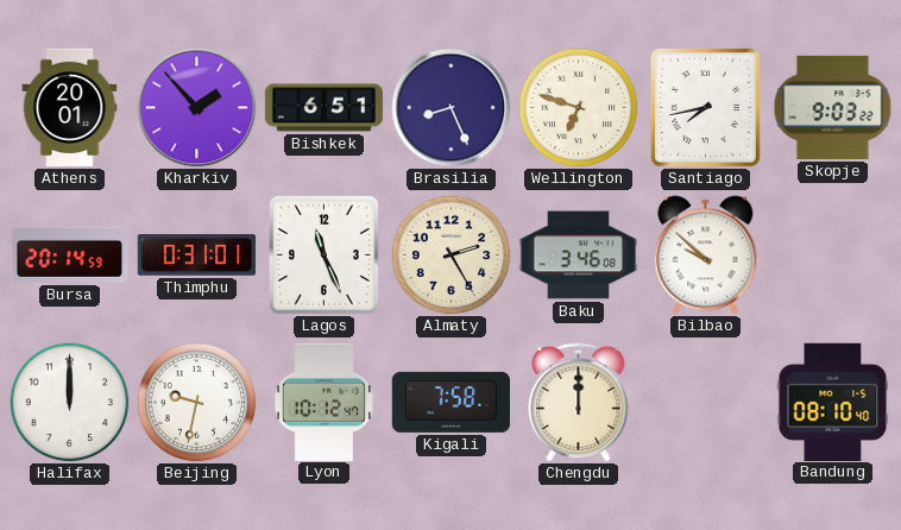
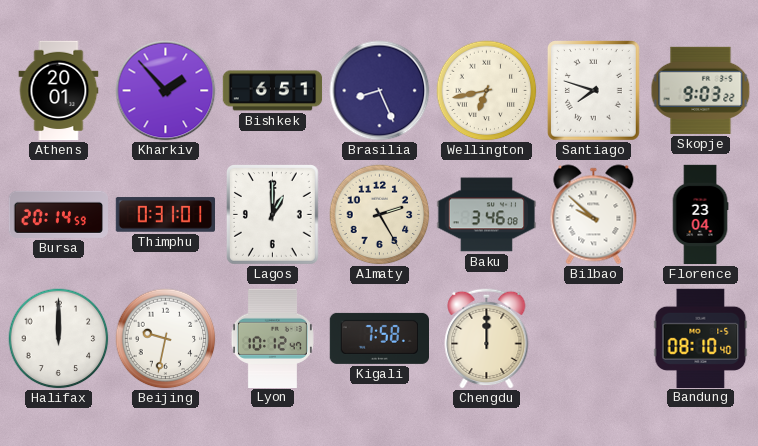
Wellington: 6:48 -> 6:43 (487, 91)
Santiago: 7:43 -> 7:48 (594, 91)
Lagos: 11:26 -> 1:00 (273, 215)
Florence: none -> 23:04 (700, 215)
